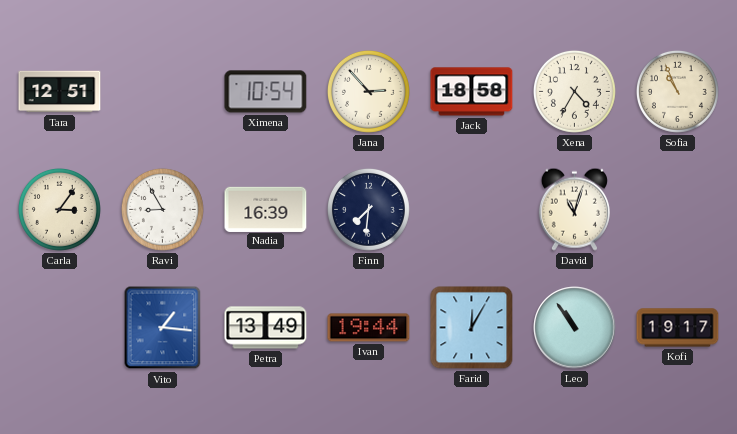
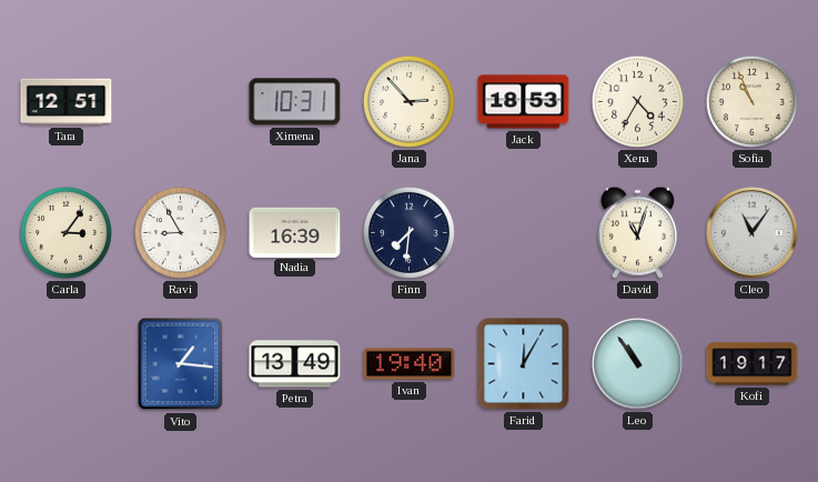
Ximena: 10:54 -> 10:31 (295, 102)
Jack: 18:58 -> 18:53 (524, 102)
Cleo: none -> 11:06 (753, 233)
Ivan: 19:44 -> 19:40 (410, 364)
